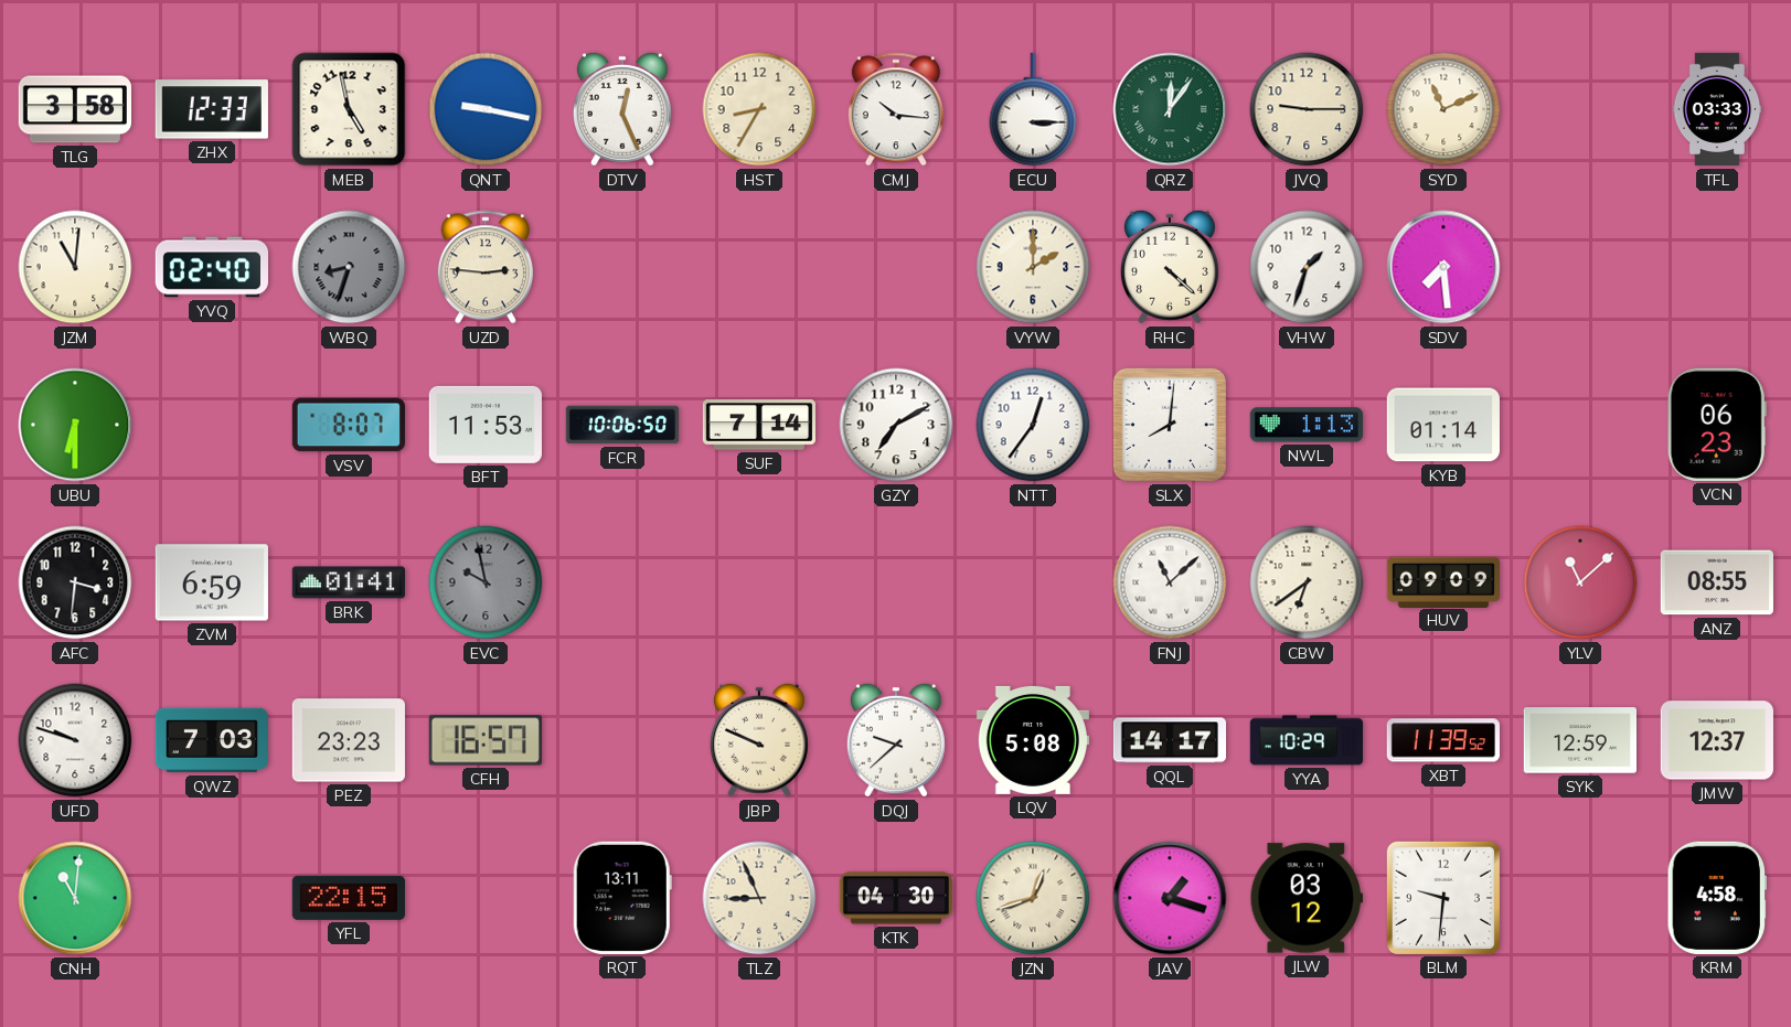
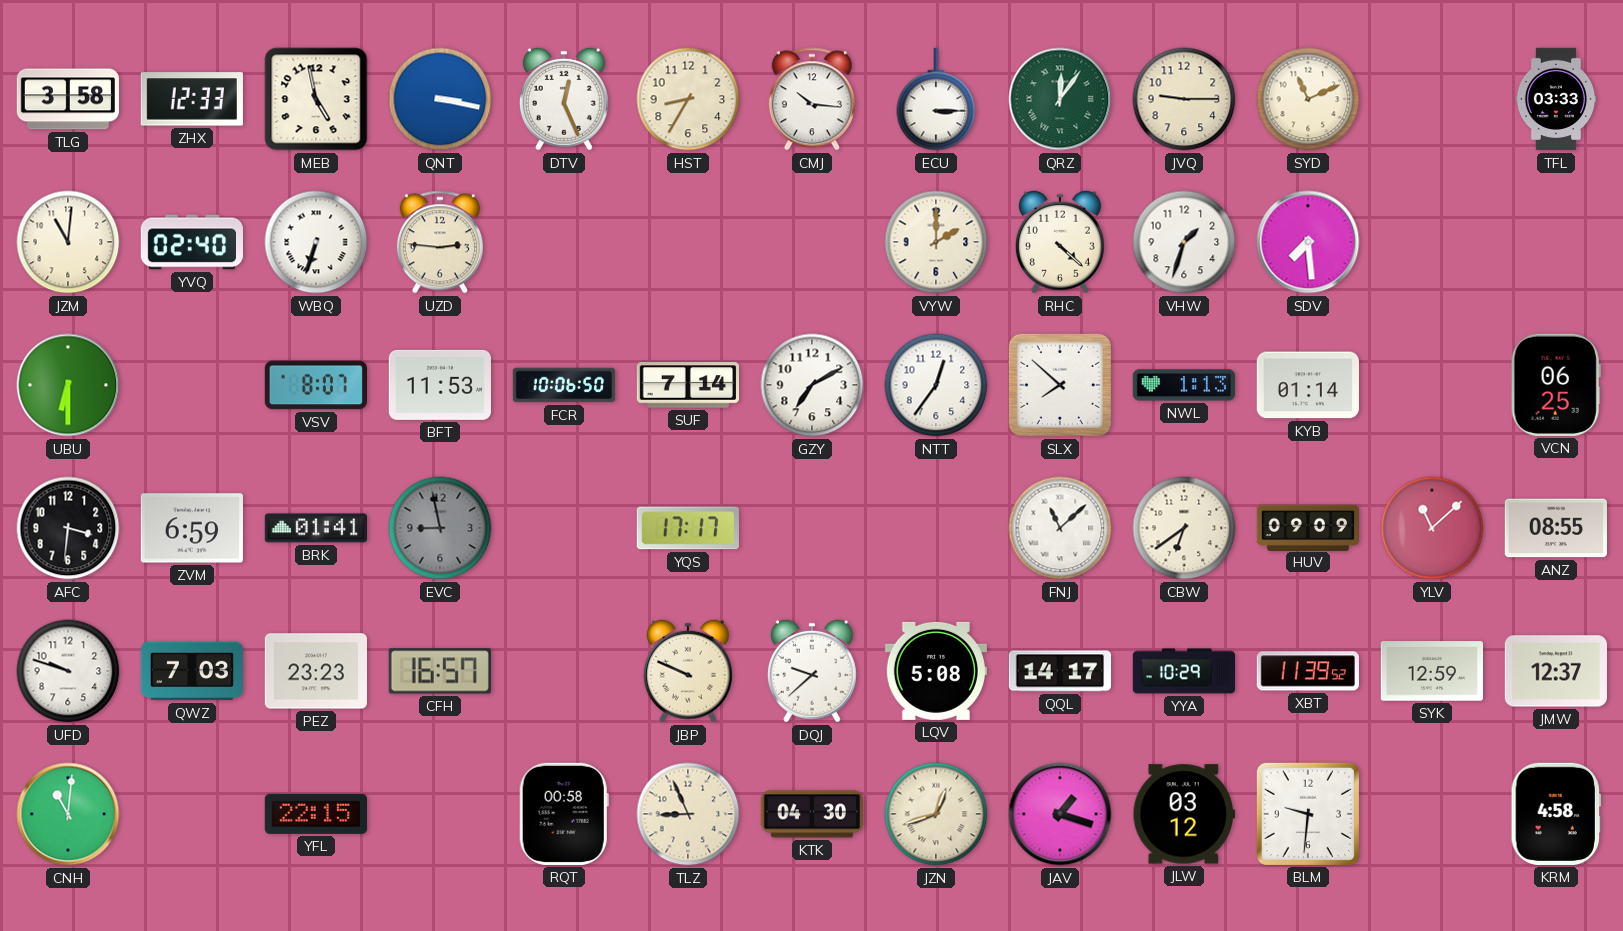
QNT: 9:17 -> 3:17 (440, 99)
WBQ: 8:33 -> 6:33 (316, 242)
WBQ dial: grey -> white (316, 242)
SLX: 8:01 -> 7:52 (1060, 385)
VCN: 06:23 -> 06:25 (1556, 385)
EVC: 9:58 -> 8:58 (440, 528)
YQS: none -> 17:17 (688, 528)
RQT: 13:11 -> 00:58 (564, 814)
